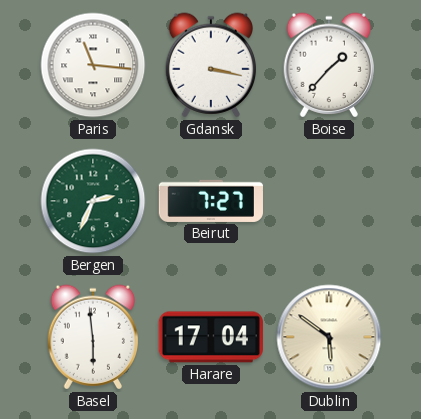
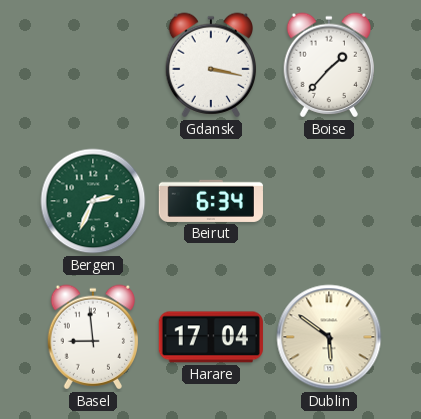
Paris: 11:16 -> none (93, 65)
Beirut: 7:27 -> 6:34 (211, 201)
Basel: 5:59 -> 8:59 (92, 337)
